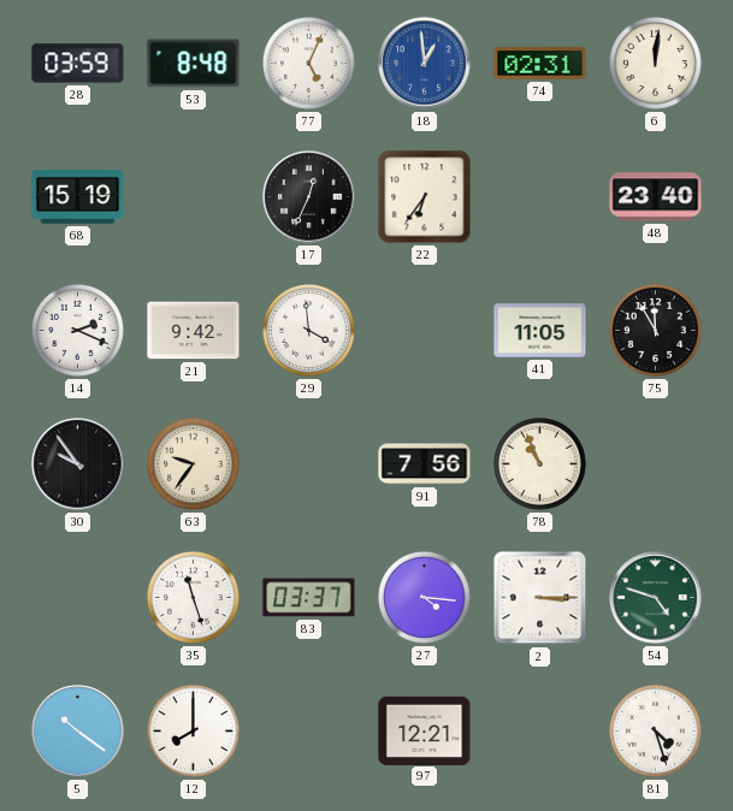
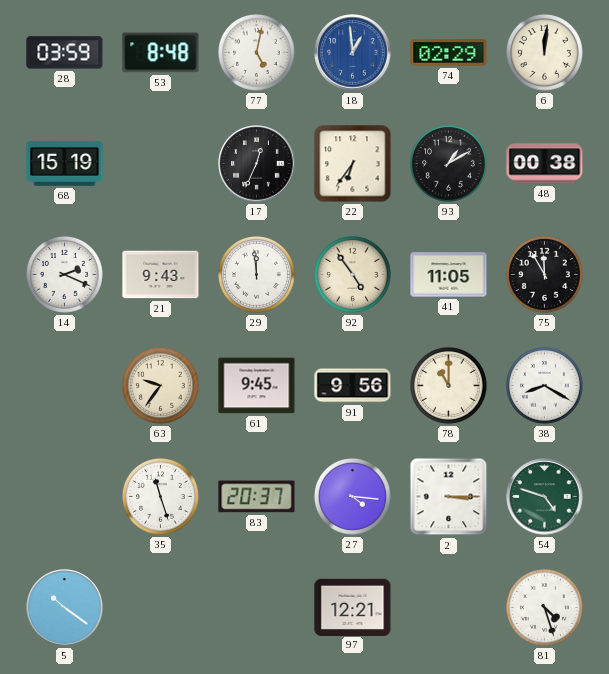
77: 5:04 -> 5:02 (256, 52)
74: 02:31 -> 02:29 (449, 53)
93: none -> 1:10 (448, 163)
48: 23:40 -> 00:38 (545, 164)
21: 9:42 -> 9:43 (161, 275)
29: 3:59 -> 11:59 (256, 274)
92: none -> 4:54 (352, 274)
30: 9:54 -> none (78, 464)
61: none -> 9:45 (257, 386)
91: 7:56 -> 9:56 (353, 386)
78: 10:56 -> 11:00 (448, 385)
38: none -> 8:20 (544, 385)
83: 03:37 -> 20:37 (257, 497)
12: 8:00 -> none (193, 730)
